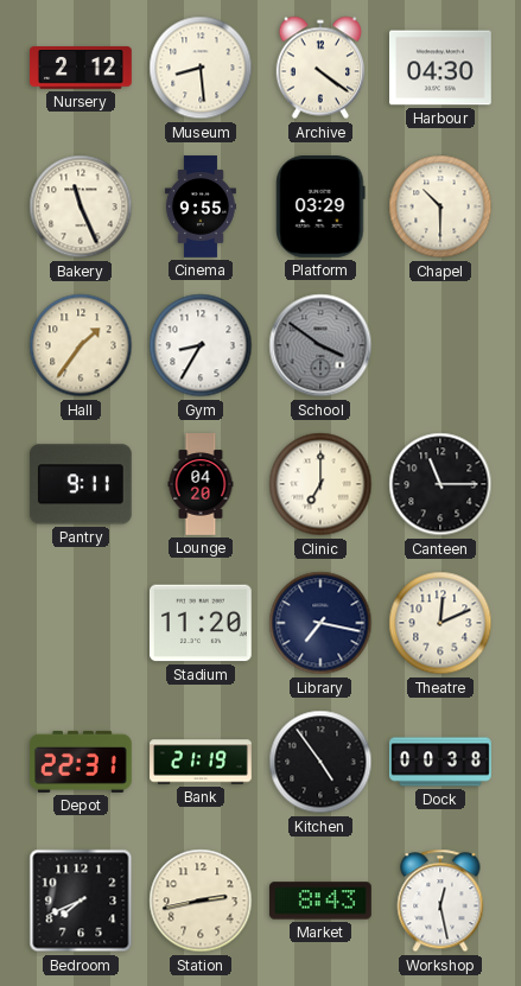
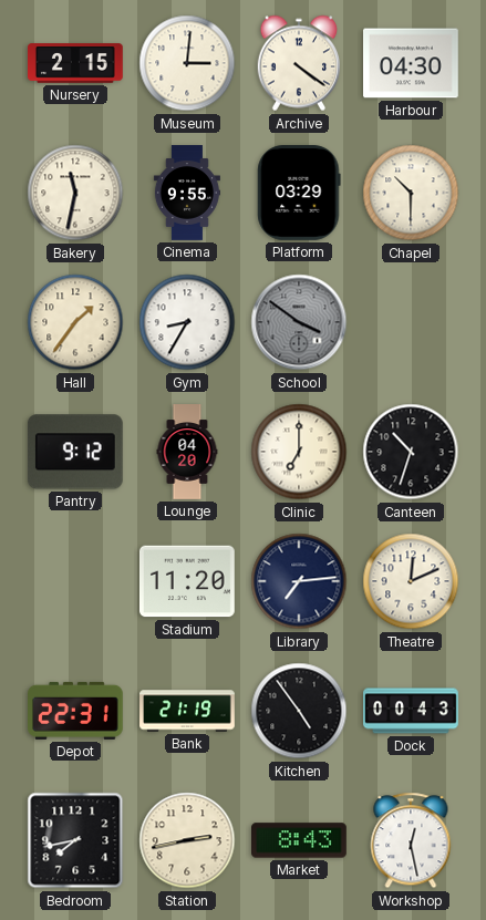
Nursery: 2:12 -> 2:15 (76, 63)
Museum: 8:29 -> 3:01 (187, 63)
Bakery: 11:26 -> 11:32 (75, 193)
Pantry: 9:11 -> 9:12 (75, 452)
Canteen: 11:15 -> 10:33 (411, 452)
Library: 7:17 -> 7:14 (299, 581)
Dock: 00:38 -> 00:43 (411, 711)
Bedroom: 7:41 -> 7:43 (75, 840)
